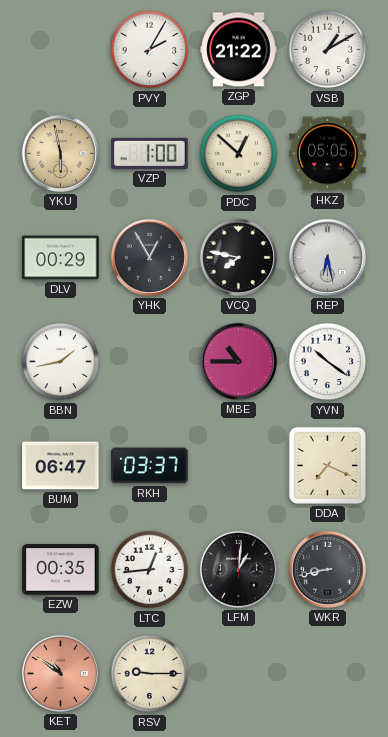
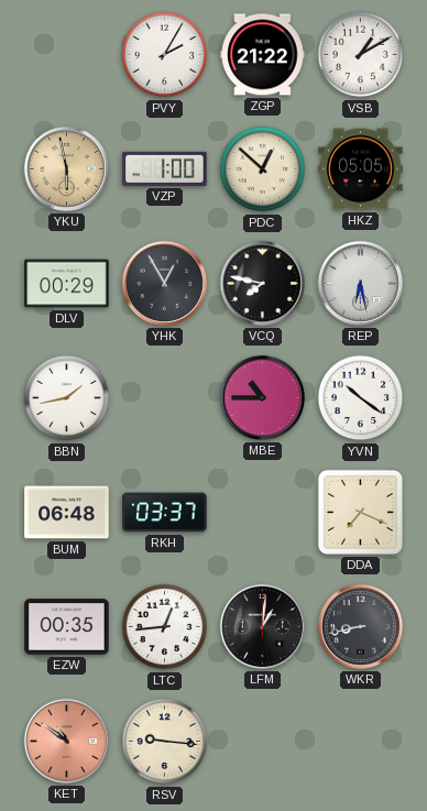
BUM: 06:47 -> 06:48 (67, 513)
RSV: 9:15 -> 9:16 (165, 742)
